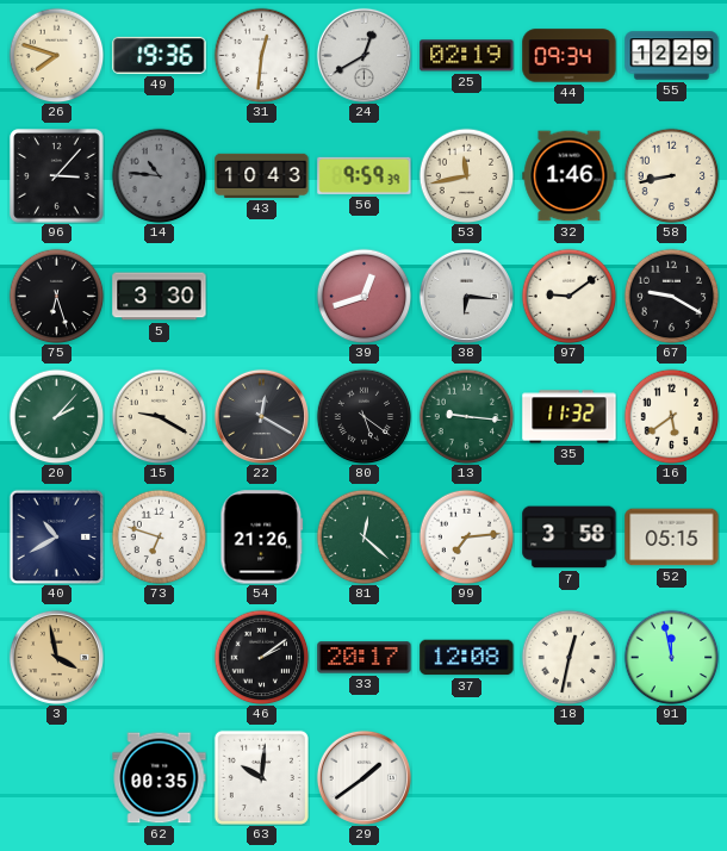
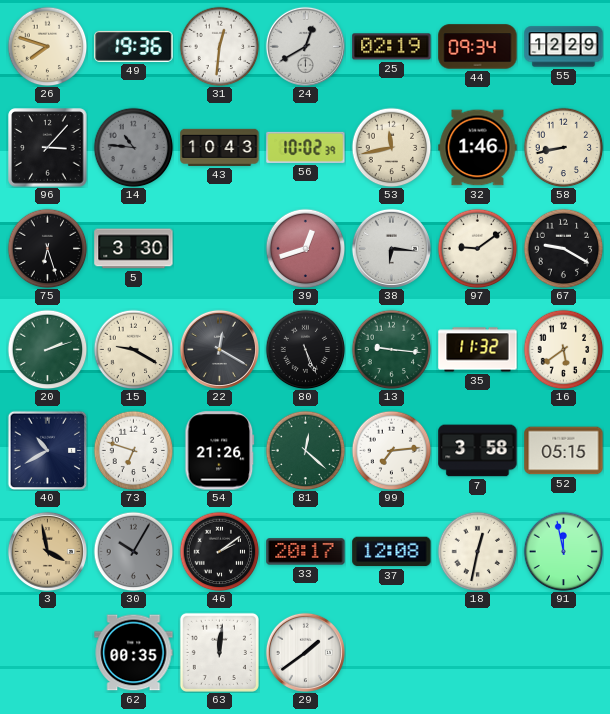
56: 9:59 -> 10:02 (306, 147)
20: 2:07 -> 2:12 (47, 349)
80: 5:21 -> 5:26 (305, 349)
30: none -> 10:05 (133, 551)
63: 10:01 -> 12:01 (219, 652)
